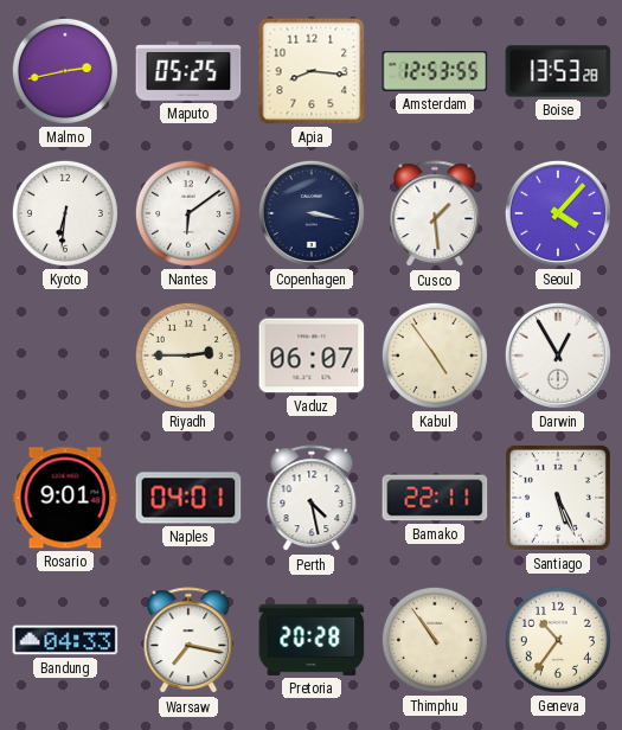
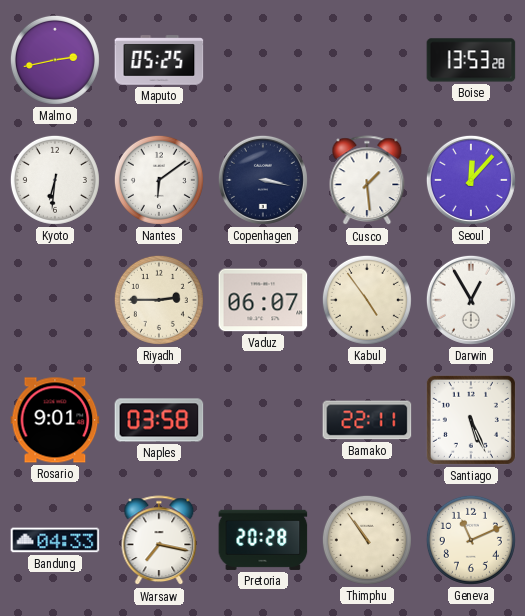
Apia: 8:16 -> none (312, 71)
Amsterdam: 12:53 -> none (435, 71)
Seoul: 4:07 -> 12:07 (471, 180)
Naples: 04:01 -> 03:58 (159, 420)
Perth: 4:28 -> none (312, 499)
Geneva: 10:36 -> 11:11 (471, 540)
